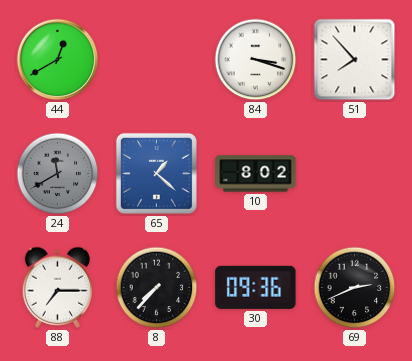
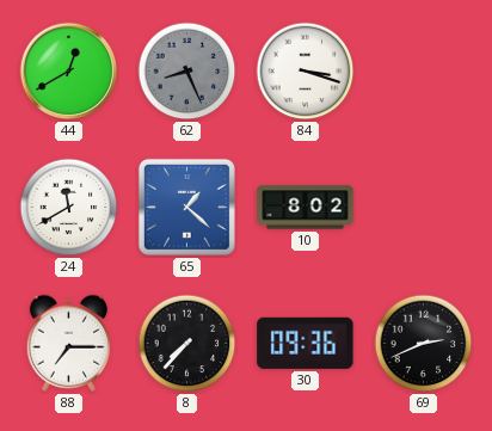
62: none -> 8:26 (187, 72)
51: 7:53 -> none (355, 60)
24 dial: grey -> white (69, 208)
